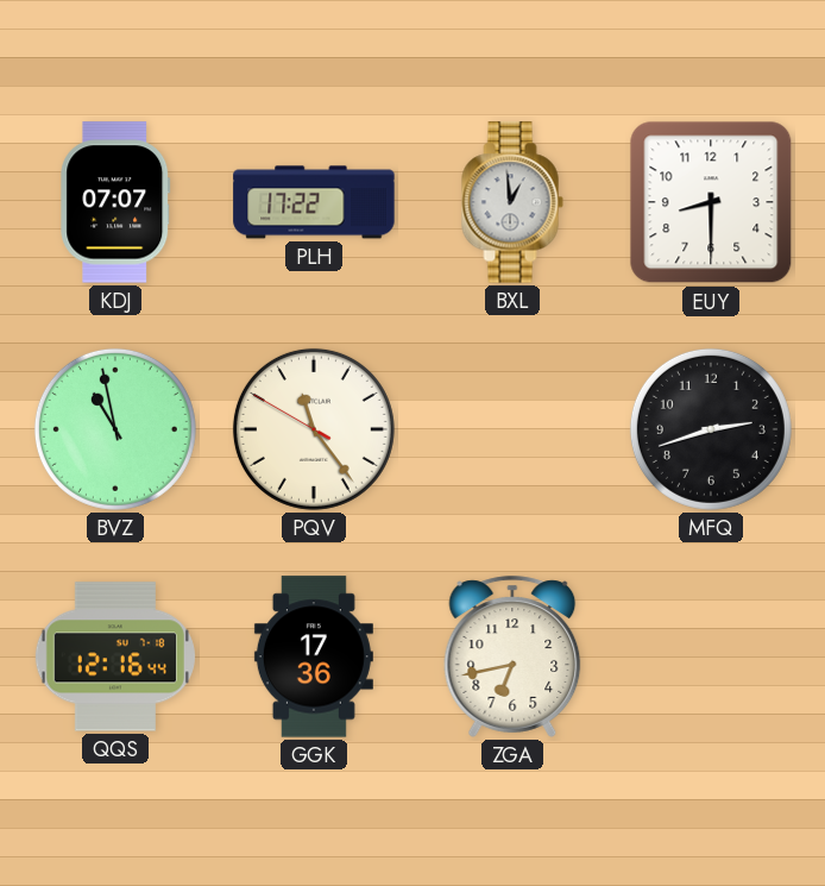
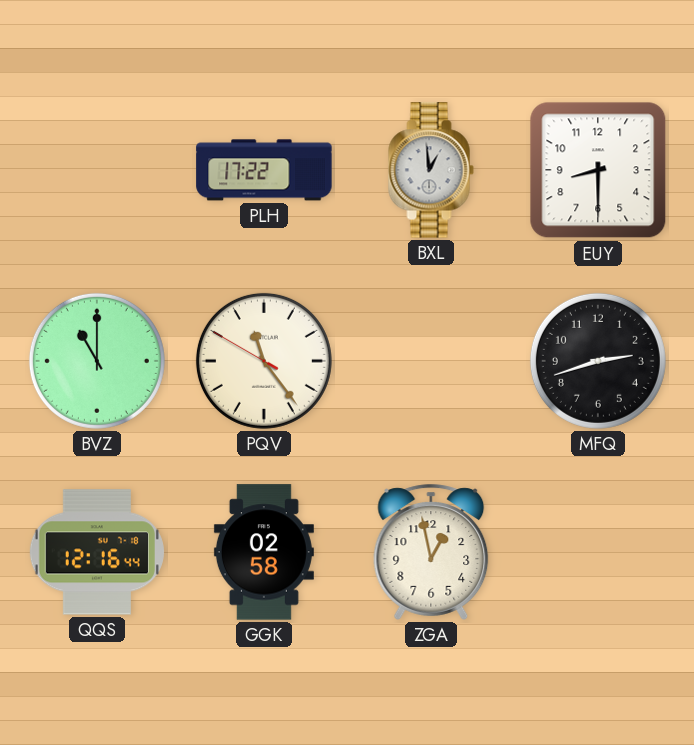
KDJ: 07:07 -> none (115, 202)
BVZ: 10:58 -> 11:00 (97, 361)
GGK: 17:36 -> 02:58 (264, 552)
ZGA: 6:43 -> 12:58 (431, 552)
